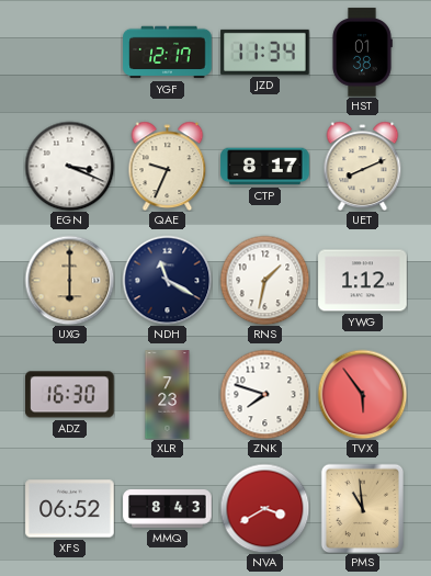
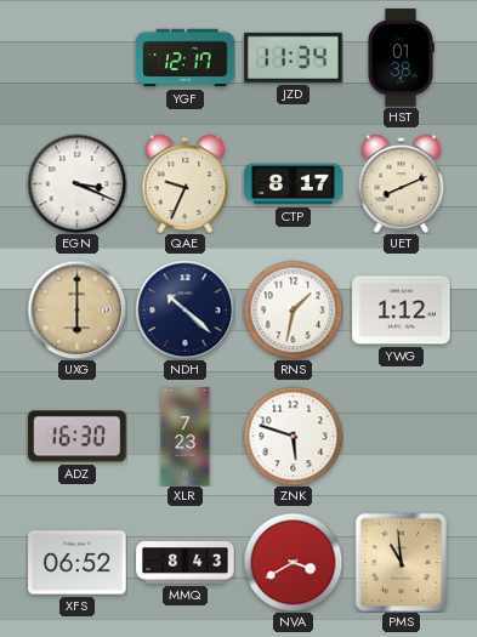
NDH: 11:20 -> 10:22 (184, 309)
ZNK: 7:48 -> 5:48 (293, 436)
TVX: 5:54 -> none (362, 394)
